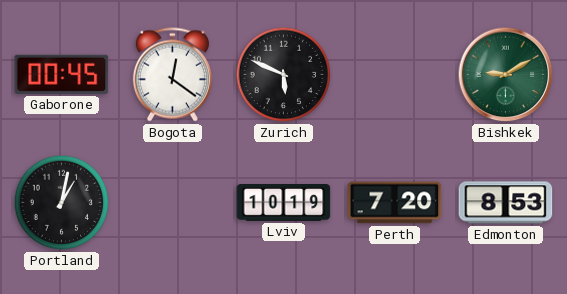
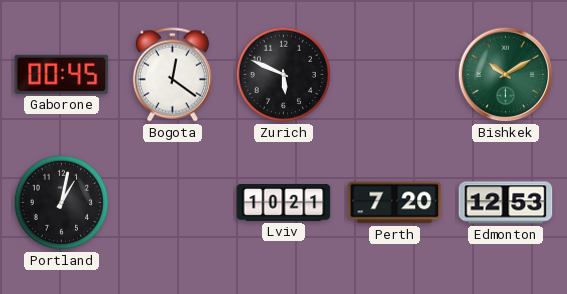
Bishkek: 9:10 -> 10:10 (506, 75)
Lviv: 10:19 -> 10:21 (284, 203)
Edmonton: 8:53 -> 12:53 (506, 203)
